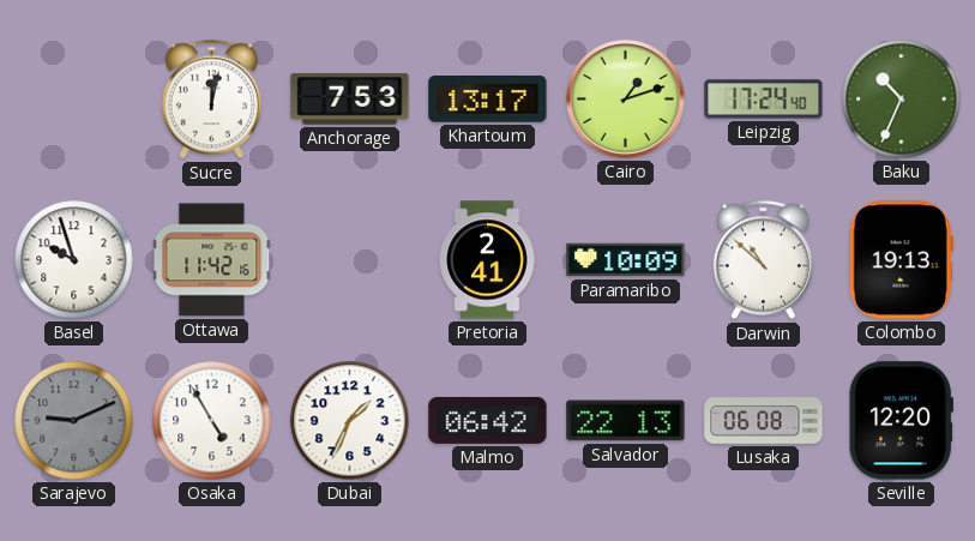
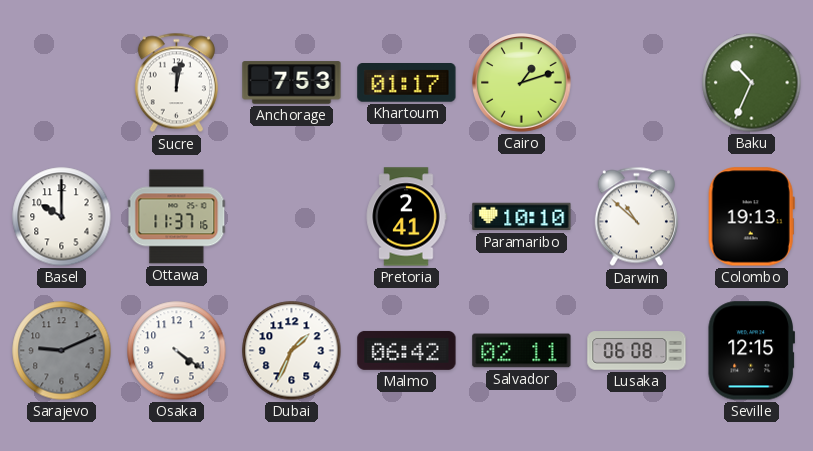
Khartoum: 13:17 -> 01:17 (407, 83)
Leipzig: 17:24 -> none (764, 100)
Basel: 9:57 -> 10:00 (62, 217)
Ottawa: 11:42 -> 11:37 (177, 217)
Paramaribo: 10:09 -> 10:10 (522, 217)
Osaka: 4:55 -> 4:21 (177, 351)
Salvador: 22:13 -> 02:11 (522, 351)
Seville: 12:20 -> 12:15 (751, 351)
